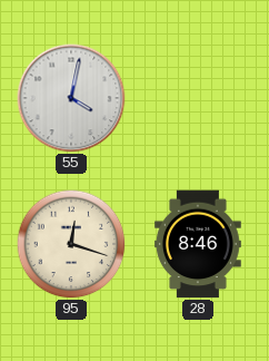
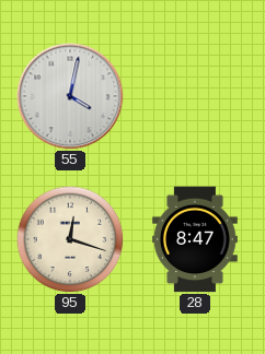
28: 8:46 -> 8:47 (195, 239)
